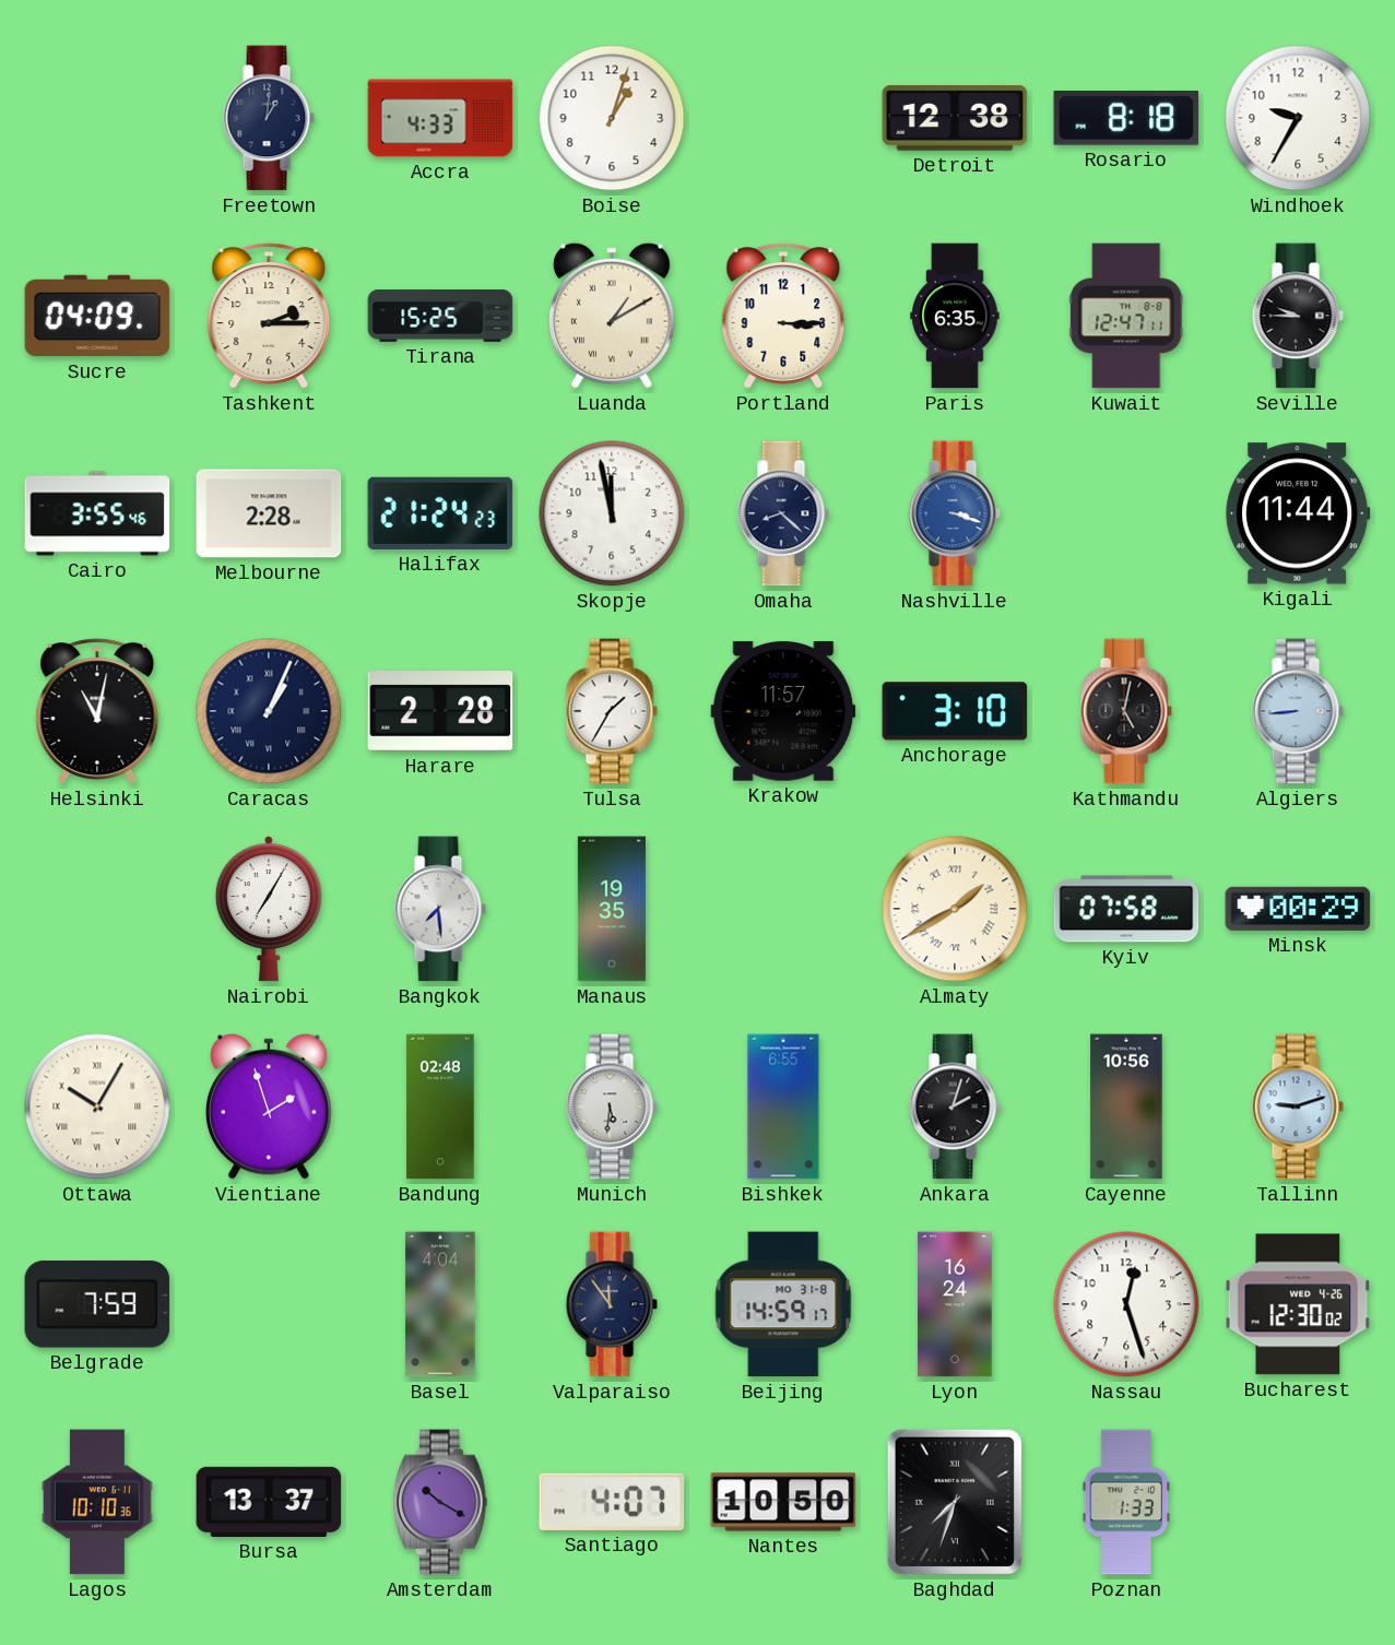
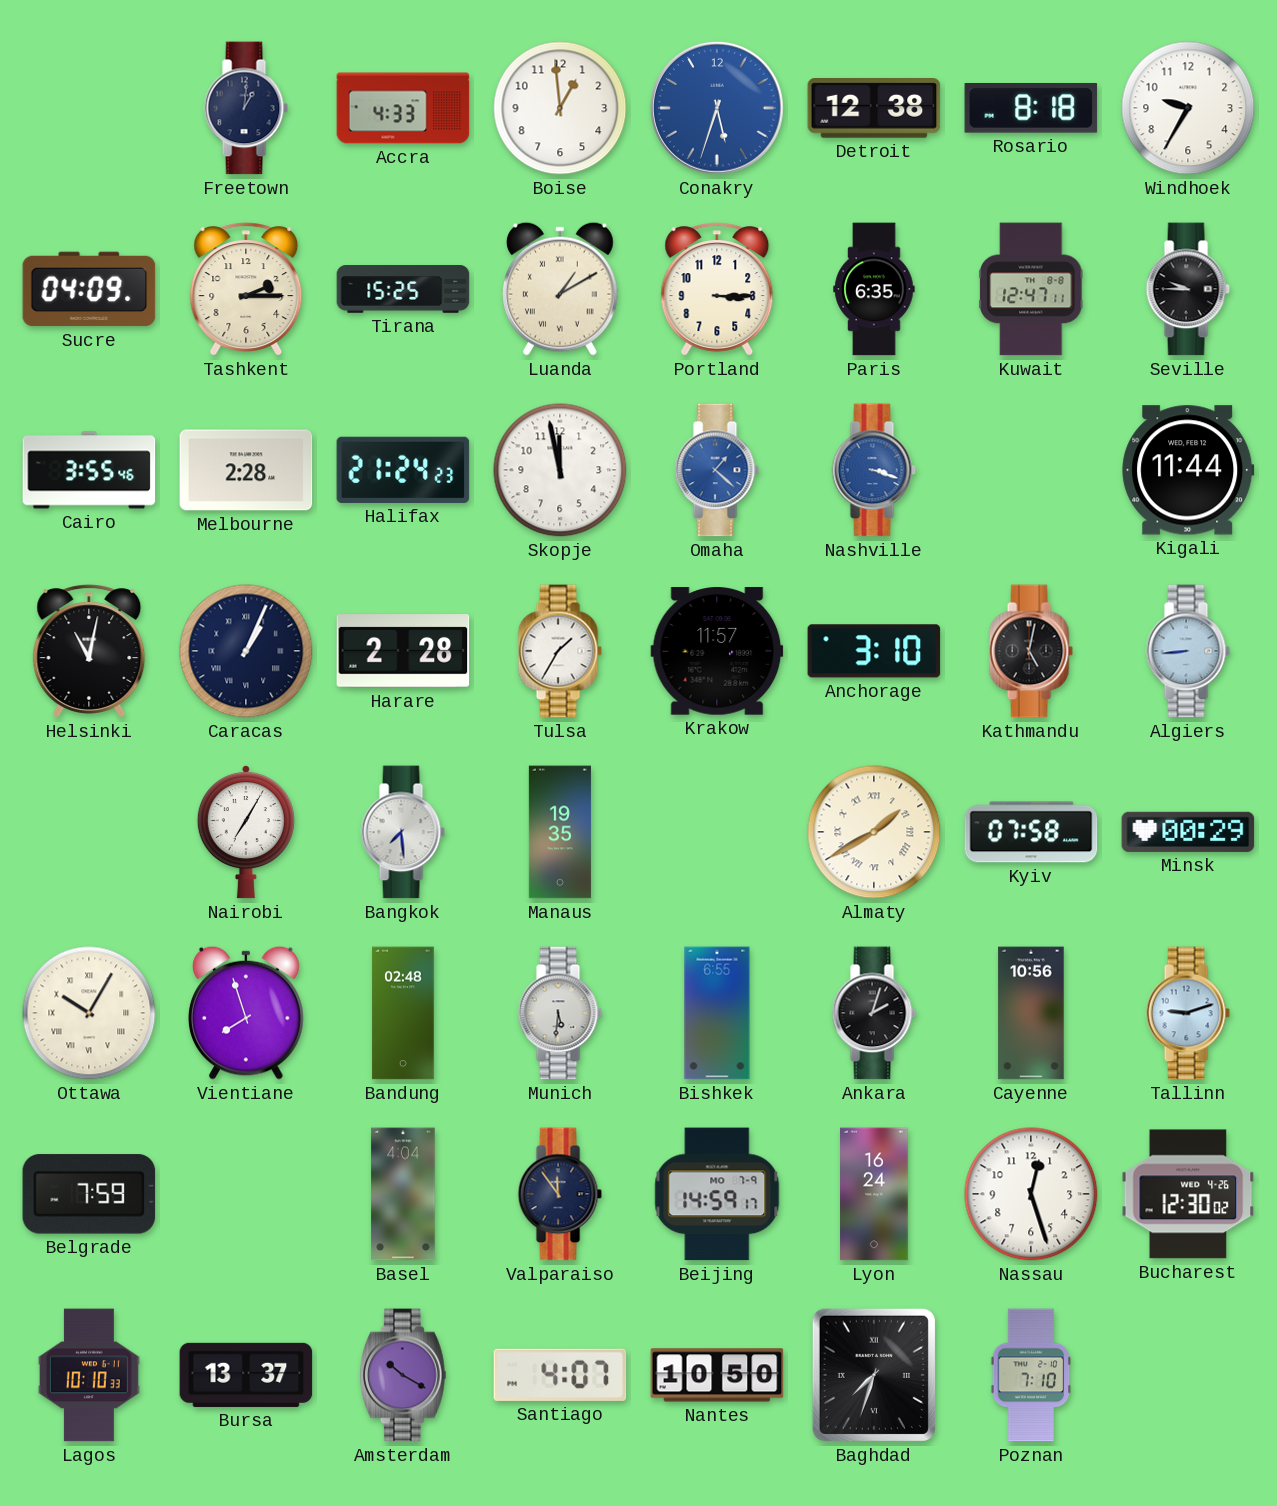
Boise: 1:03 -> 12:59 (560, 108)
Conakry: none -> 5:33 (717, 108)
Omaha: 8:22 -> 1:22 (717, 470)
Omaha dial: navy -> blue (717, 470)
Vientiane: 1:57 -> 7:57 (247, 1013)
Beijing date: MO 31-8 -> MO 7-9 (717, 1194)
Lagos: 10:10:36 -> 10:10:33 (89, 1375)
Poznan: 1:33 -> 7:10 (1031, 1375)
